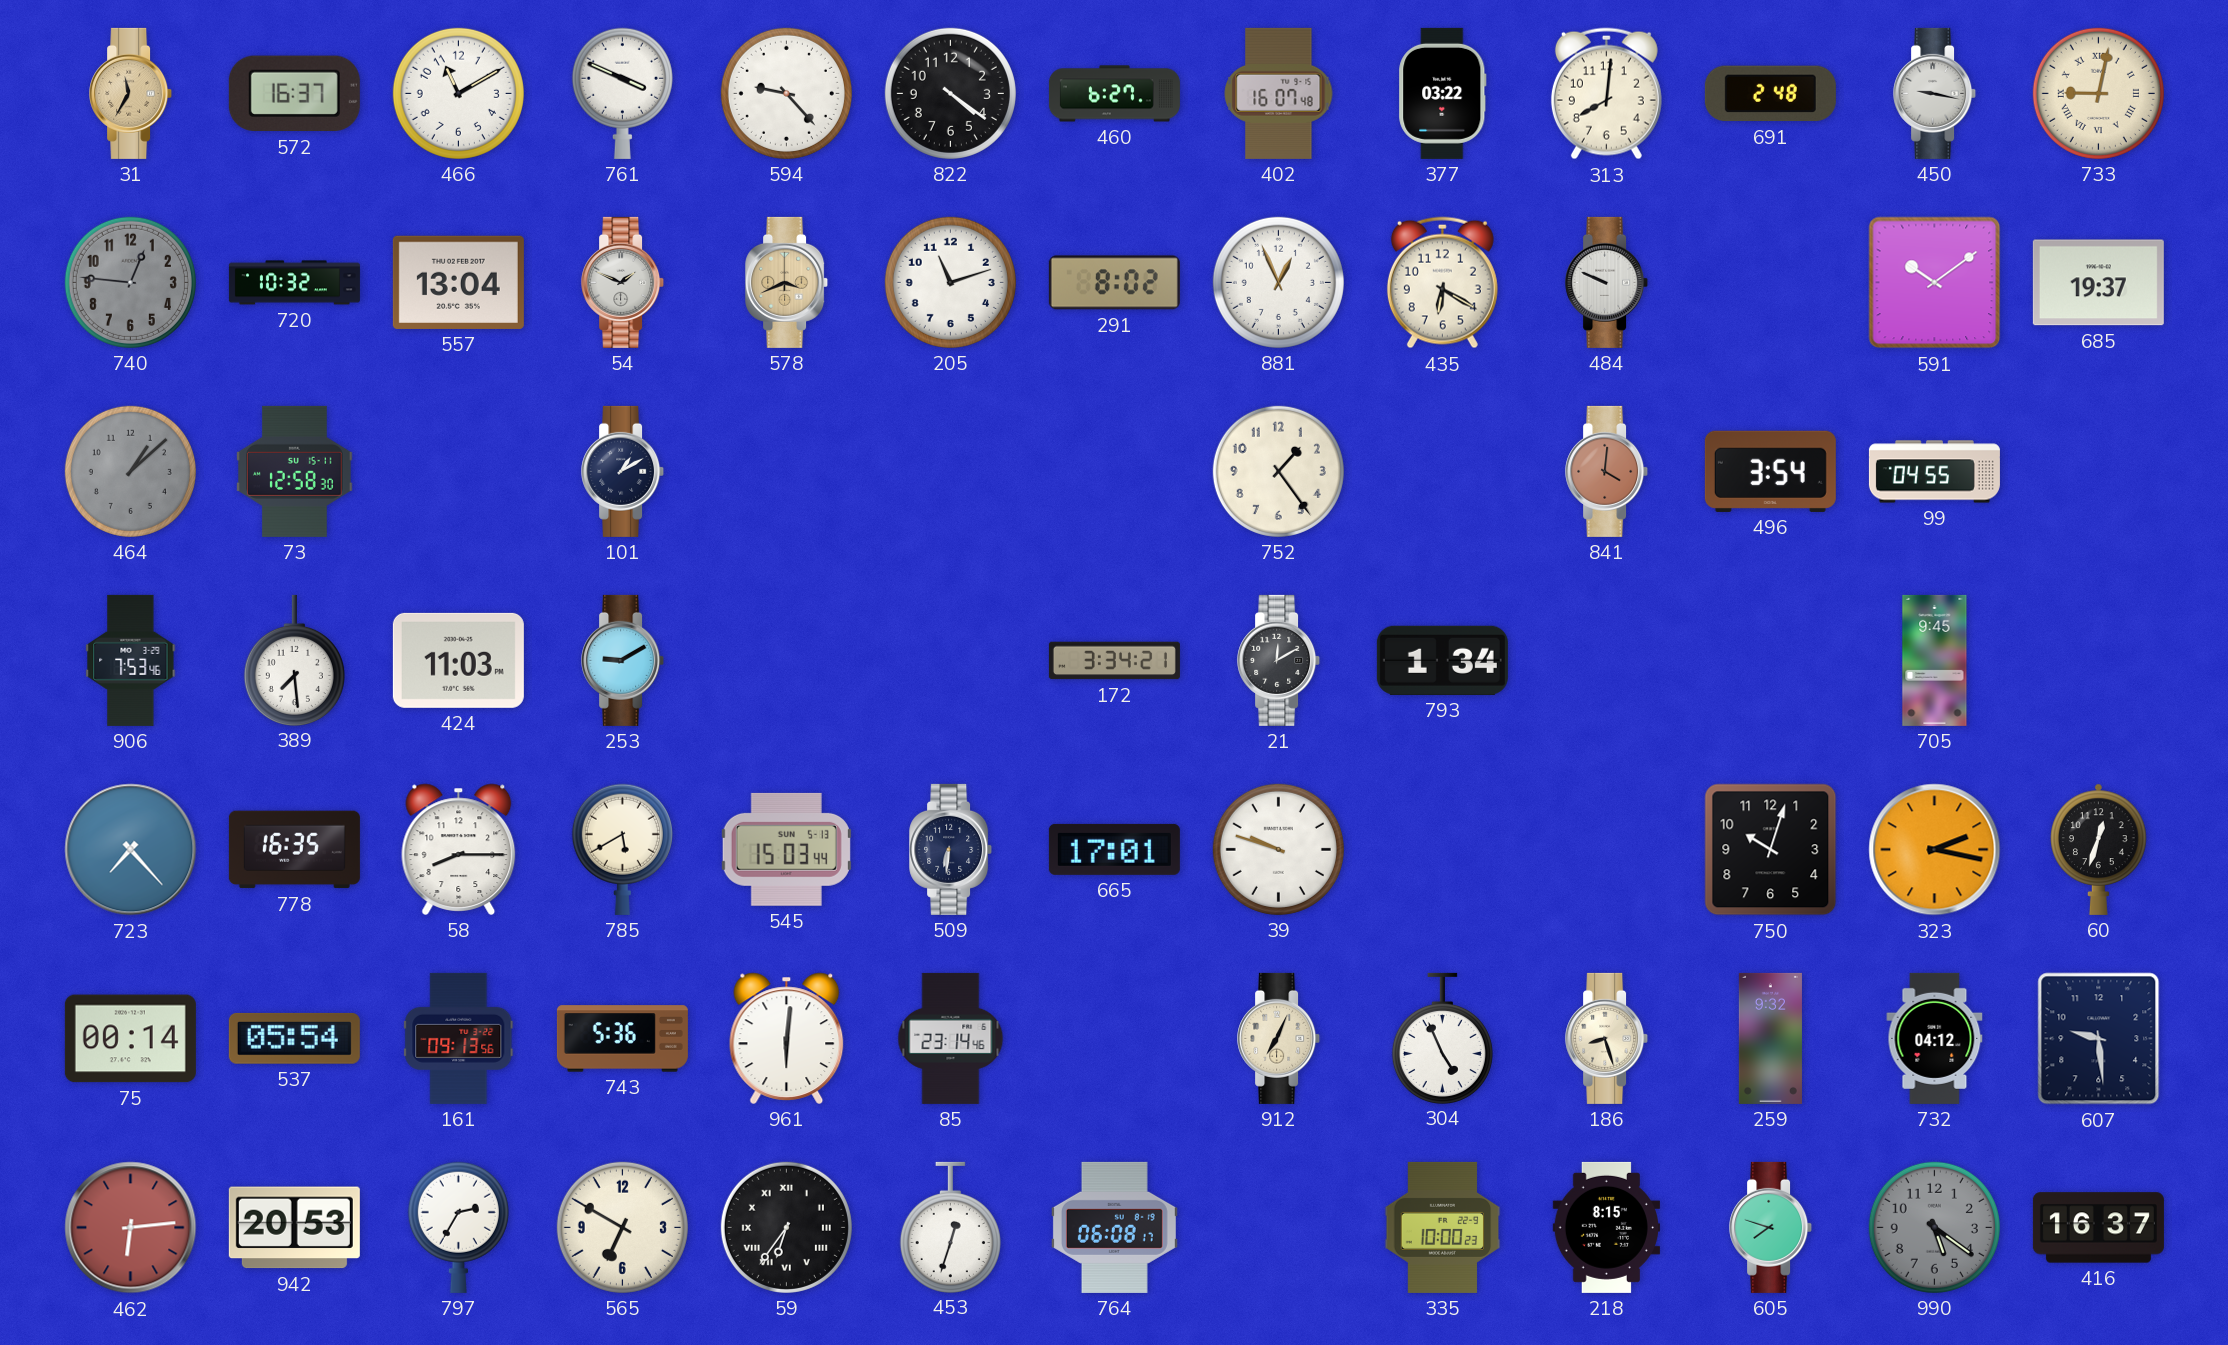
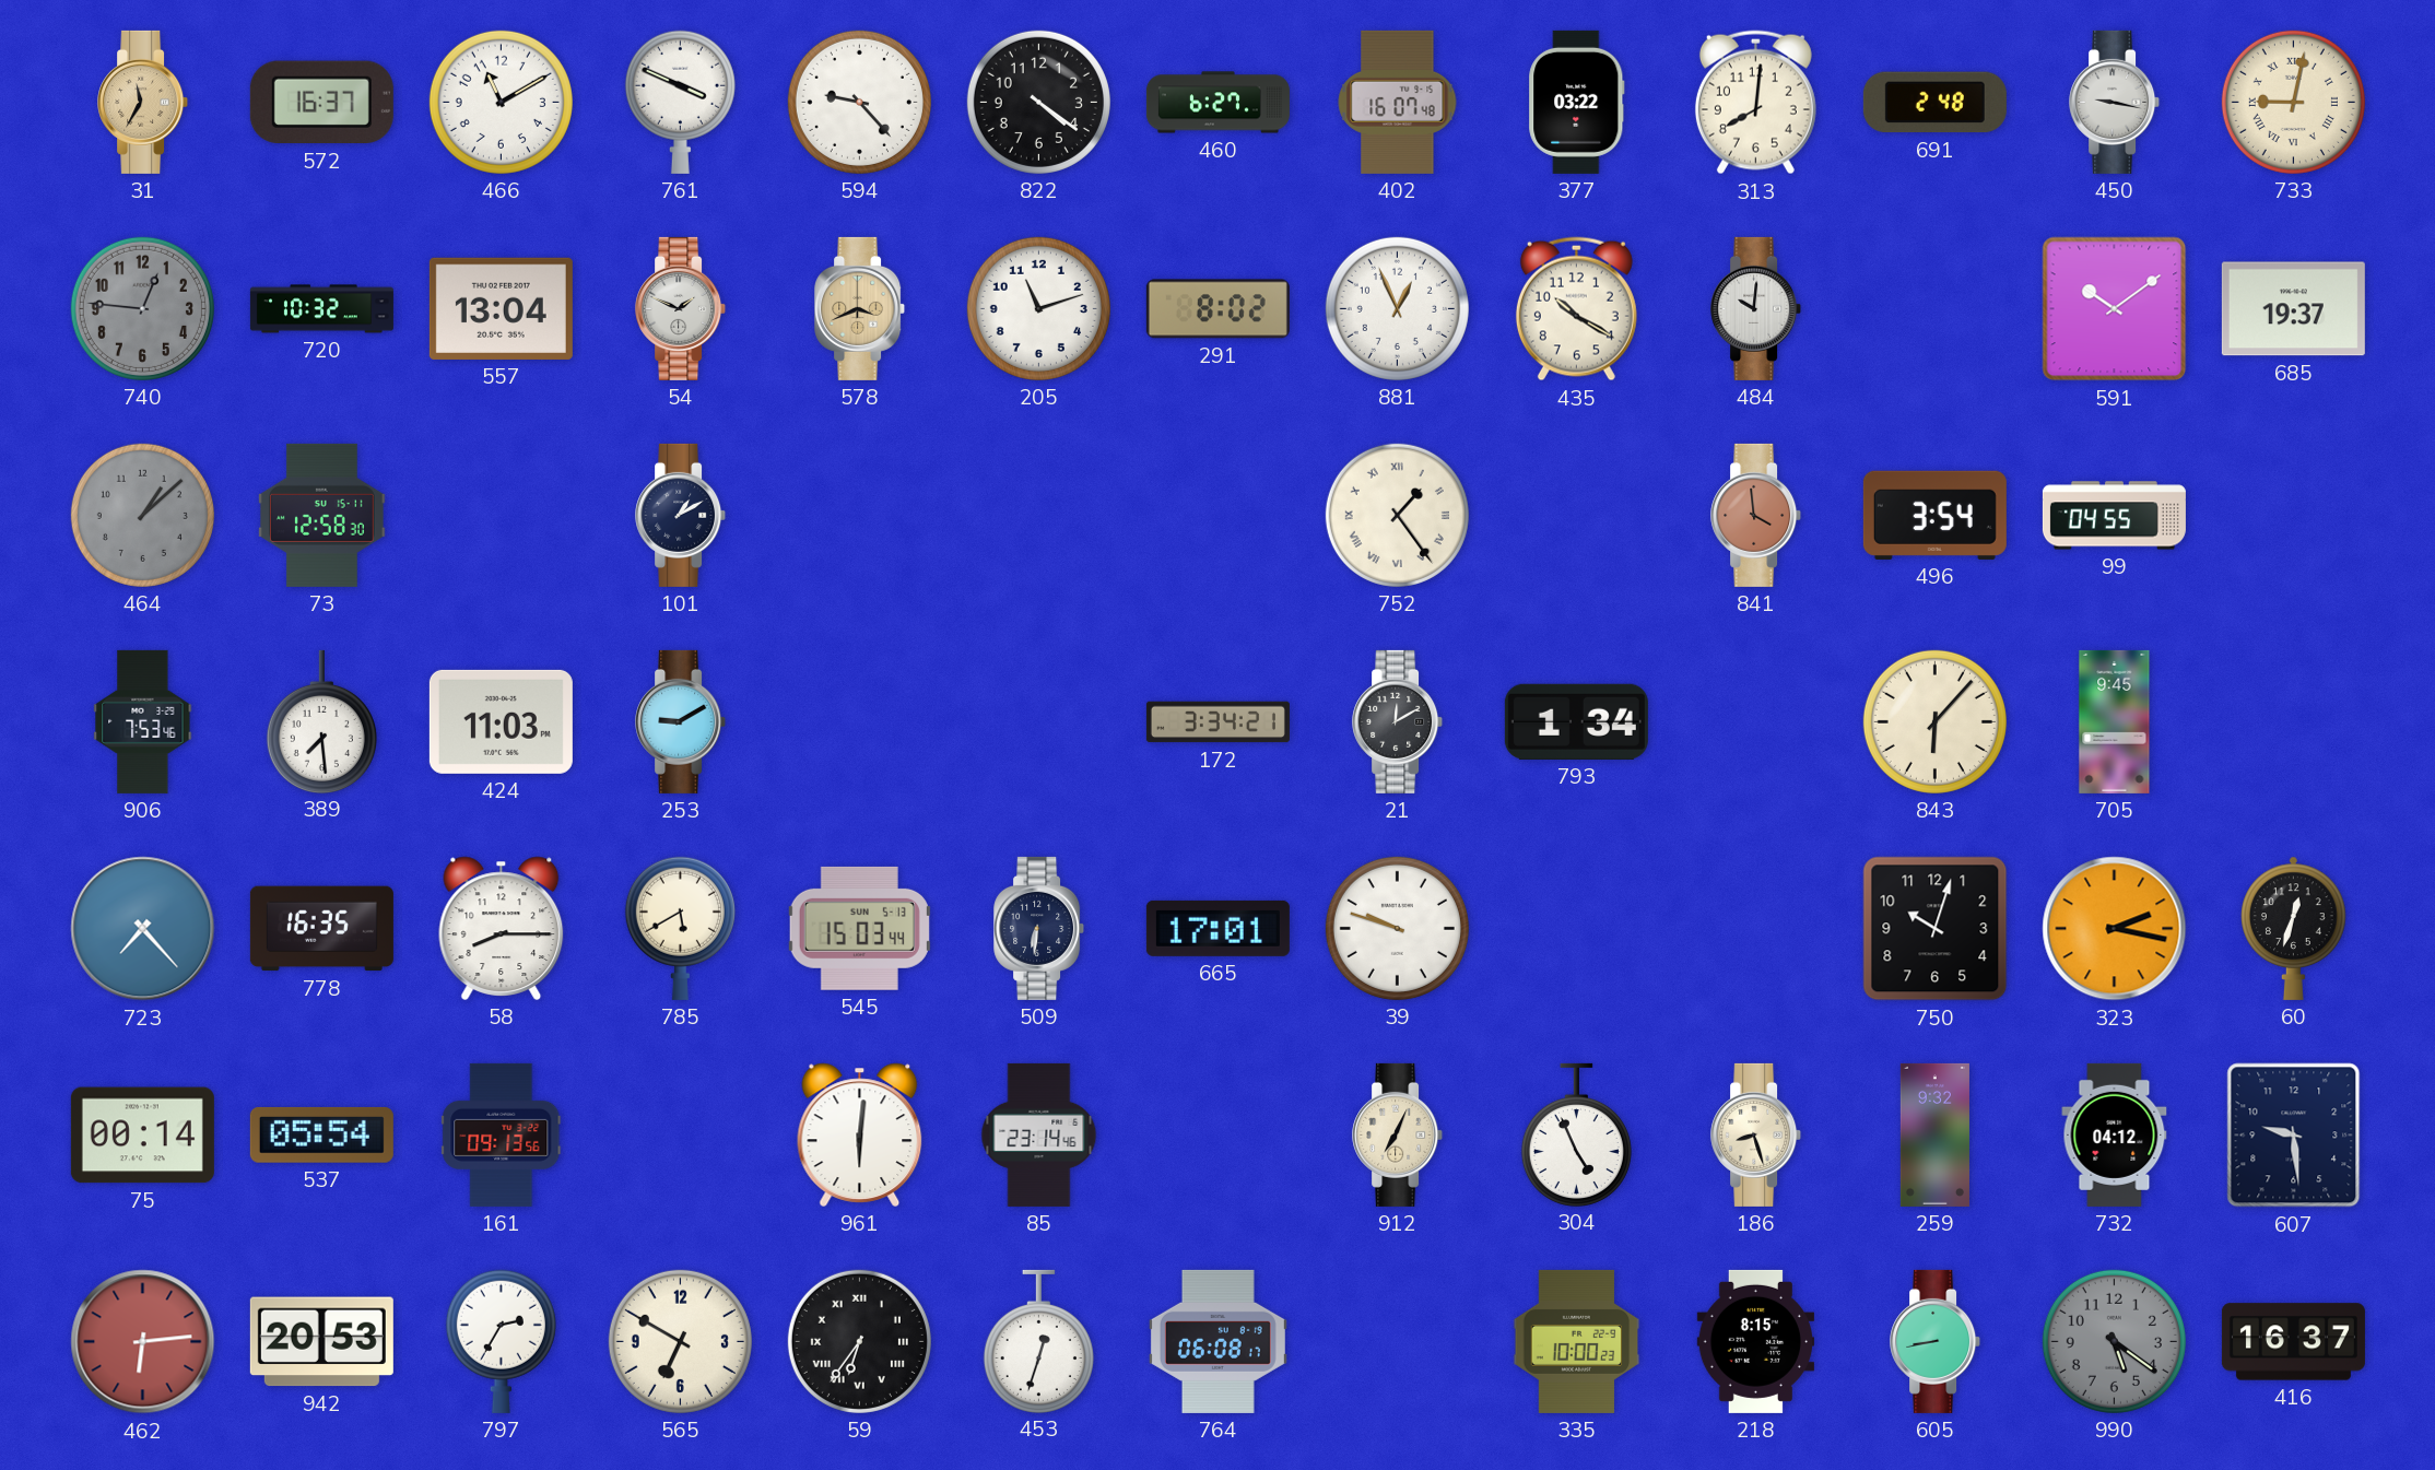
435: 6:20 -> 10:20 (1576, 309)
484: 9:49 -> 10:01 (1756, 308)
752 numerals: Arabic -> Roman (1397, 515)
841: 4:01 -> 3:59 (1756, 515)
843: none -> 6:07 (1934, 721)
743: 5:36 -> none (622, 1039)
605: 7:48 -> 8:43 (1936, 1341)
